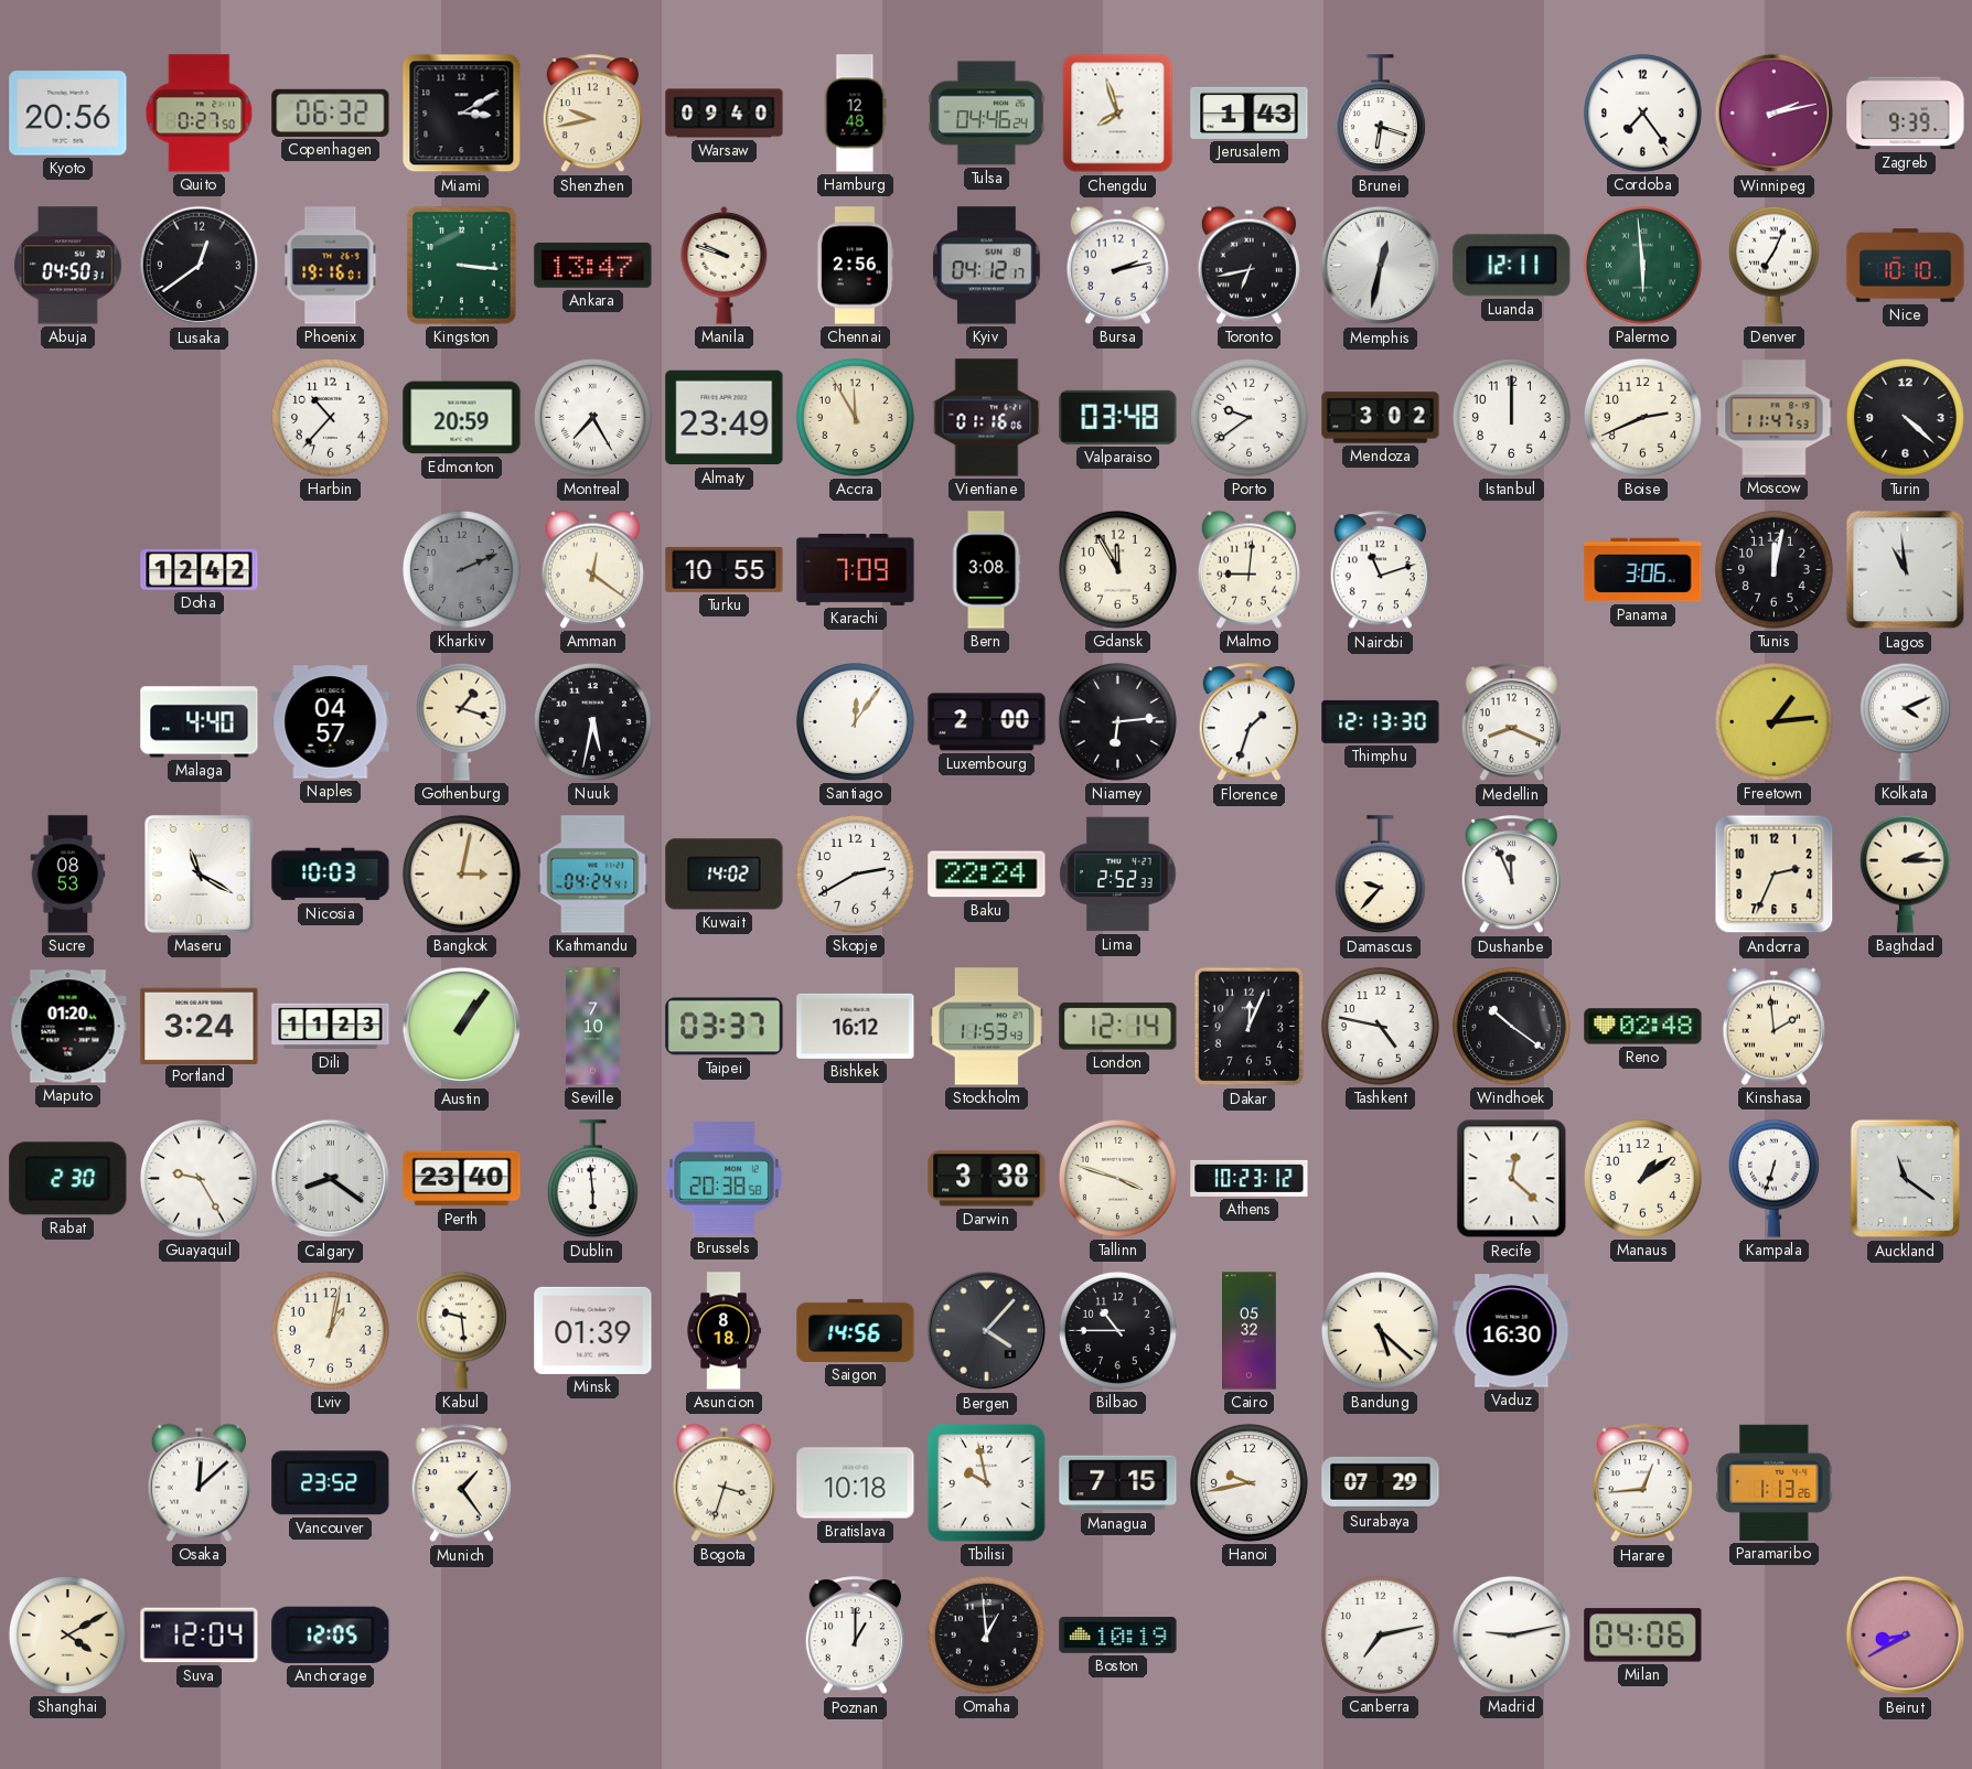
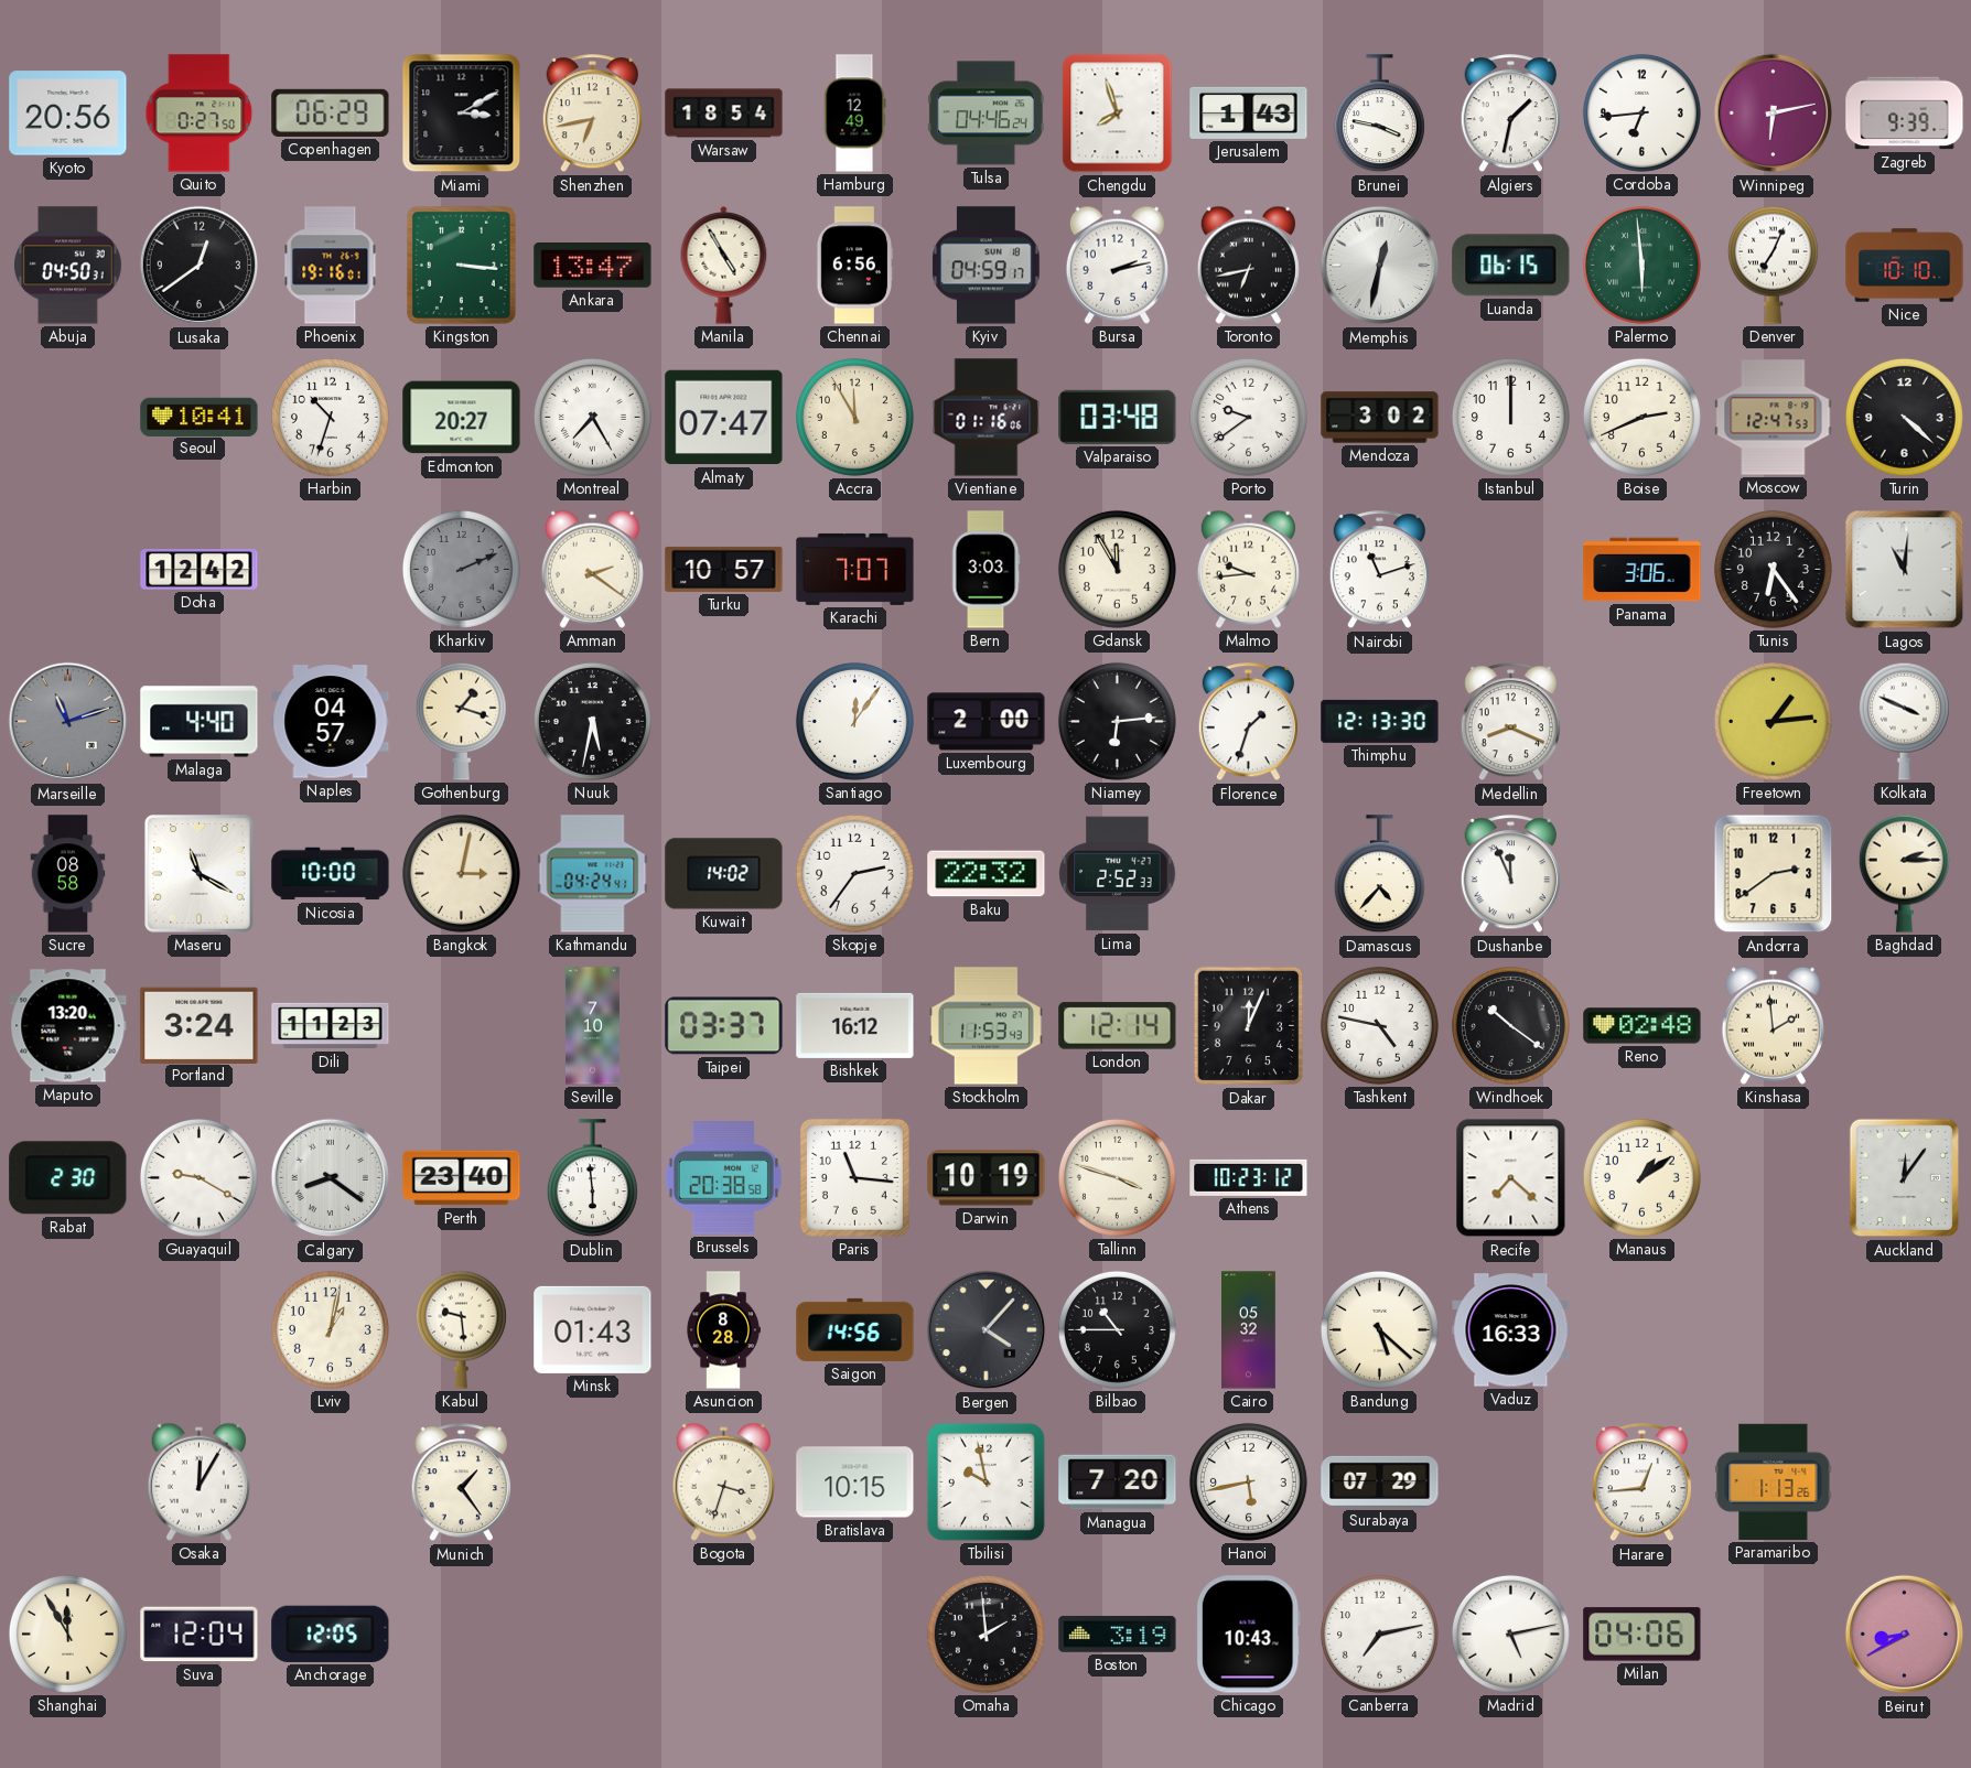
Copenhagen: 06:32 -> 06:29 (331, 112)
Shenzhen: 9:43 -> 6:43 (592, 114)
Warsaw: 09:40 -> 18:54 (724, 114)
Hamburg: 12:48 -> 12:49 (854, 114)
Brunei: 6:18 -> 3:47 (1379, 114)
Algiers: none -> 1:32 (1510, 114)
Cordoba: 7:24 -> 6:44 (1641, 112)
Winnipeg: 2:13 -> 6:13 (1774, 114)
Manila: 9:48 -> 4:55 (724, 266)
Chennai: 2:56 -> 6:56 (854, 266)
Kyiv: 04:12 -> 04:59 (987, 266)
Luanda: 12:11 -> 06:15 (1511, 266)
Seoul: none -> 10:41 (200, 417)
Harbin: 10:37 -> 10:33 (330, 417)
Edmonton: 20:59 -> 20:27 (462, 418)
Almaty: 23:49 -> 07:47 (724, 418)
Moscow: 11:47 -> 12:47 (1774, 418)
Amman: 12:21 -> 2:21 (592, 569)
Turku: 10:55 -> 10:57 (724, 569)
Karachi: 7:09 -> 7:07 (855, 569)
Bern: 3:08 -> 3:03 (985, 570)
Malmo: 9:01 -> 9:44 (1248, 569)
Tunis: 12:02 -> 6:24 (1773, 569)
Lagos: 10:59 -> 11:01 (1905, 570)
Marseille: none -> 11:12 (68, 722)
Kolkata: 4:11 -> 3:49 (1904, 721)
Sucre: 08:53 -> 08:58 (68, 874)
Nicosia: 10:03 -> 10:00 (331, 874)
Skopje: 2:40 -> 2:36 (854, 873)
Baku: 22:24 -> 22:32 (987, 874)
Damascus: 9:37 -> 4:37 (1379, 874)
Andorra: 2:34 -> 2:39 (1774, 874)
Maputo: 01:20 -> 13:20 (68, 1026)
Austin: 1:06 -> none (462, 1027)
Guayaquil: 9:25 -> 9:20 (198, 1177)
Paris: none -> 11:16 (854, 1177)
Darwin: 3:38 -> 10:19 (987, 1178)
Recife: 12:22 -> 7:22 (1511, 1178)
Kampala: 6:33 -> none (1773, 1178)
Auckland: 11:21 -> 12:06 (1904, 1178)
Minsk: 01:39 -> 01:43 (593, 1329)
Asuncion: 8:18 -> 8:28 (723, 1330)
Vaduz: 16:30 -> 16:33 (1511, 1330)
Osaka: 12:08 -> 12:05 (198, 1481)
Vancouver: 23:52 -> none (331, 1483)
Bratislava: 10:18 -> 10:15 (855, 1483)
Managua: 7:15 -> 7:20 (1118, 1483)
Hanoi: 9:43 -> 5:43 (1248, 1481)
Shanghai: 4:10 -> 11:55 (67, 1634)
Poznan: 1:00 -> none (855, 1636)
Omaha: 12:59 -> 1:59 (985, 1634)
Boston: 10:19 -> 3:19 (1118, 1635)
Chicago: none -> 10:43 (1248, 1635)
Madrid: 9:13 -> 5:13 (1510, 1634)
